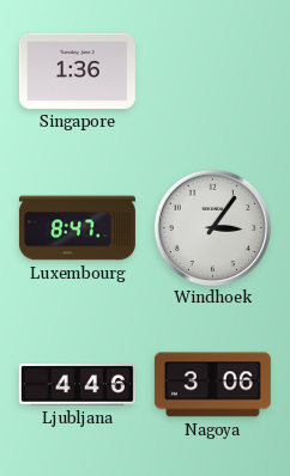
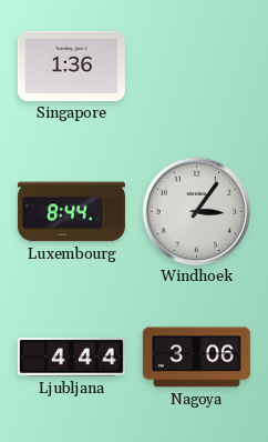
Luxembourg: 8:47 -> 8:44 (71, 212)
Ljubljana: 4:46 -> 4:44 (71, 358)
